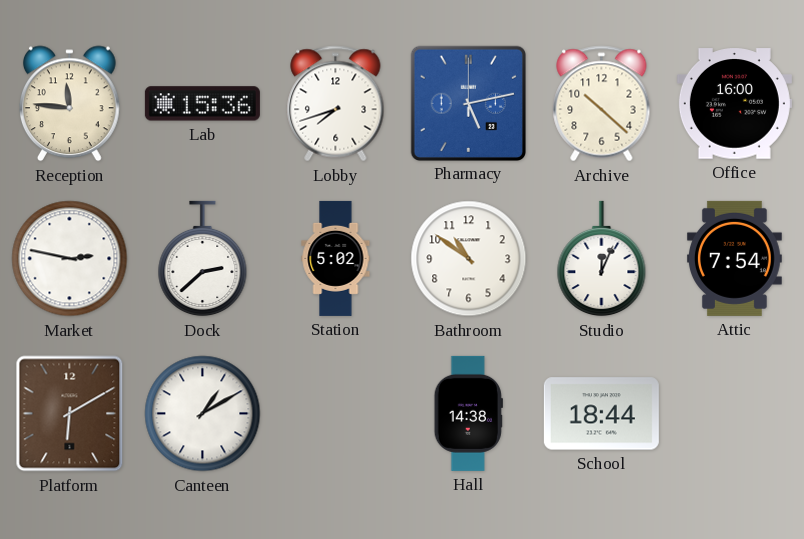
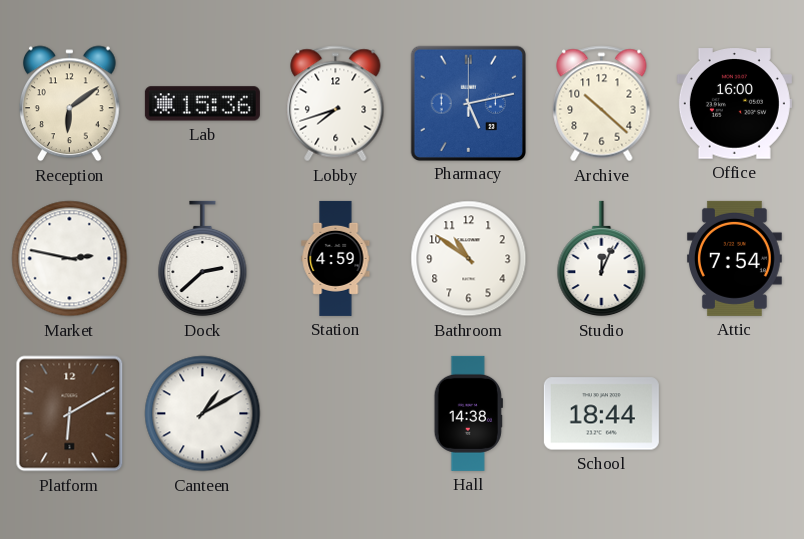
Reception: 11:46 -> 6:09 (70, 104)
Station: 5:02 -> 4:59 (336, 258)
